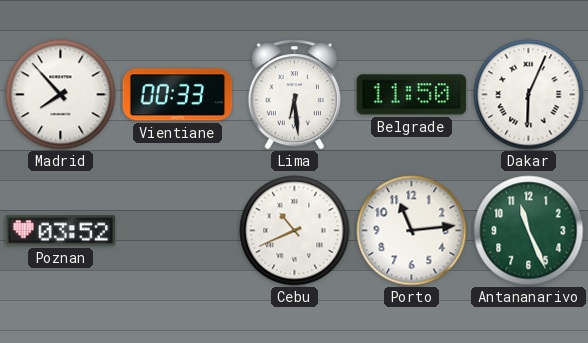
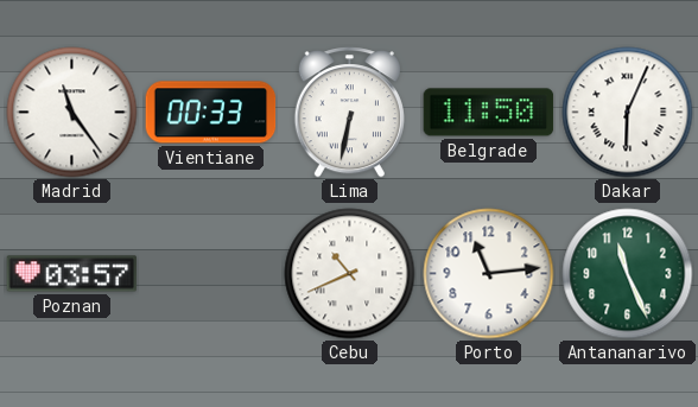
Madrid: 7:53 -> 11:24 (72, 113)
Lima: 6:29 -> 6:32 (349, 113)
Poznan: 03:52 -> 03:57 (72, 274)
